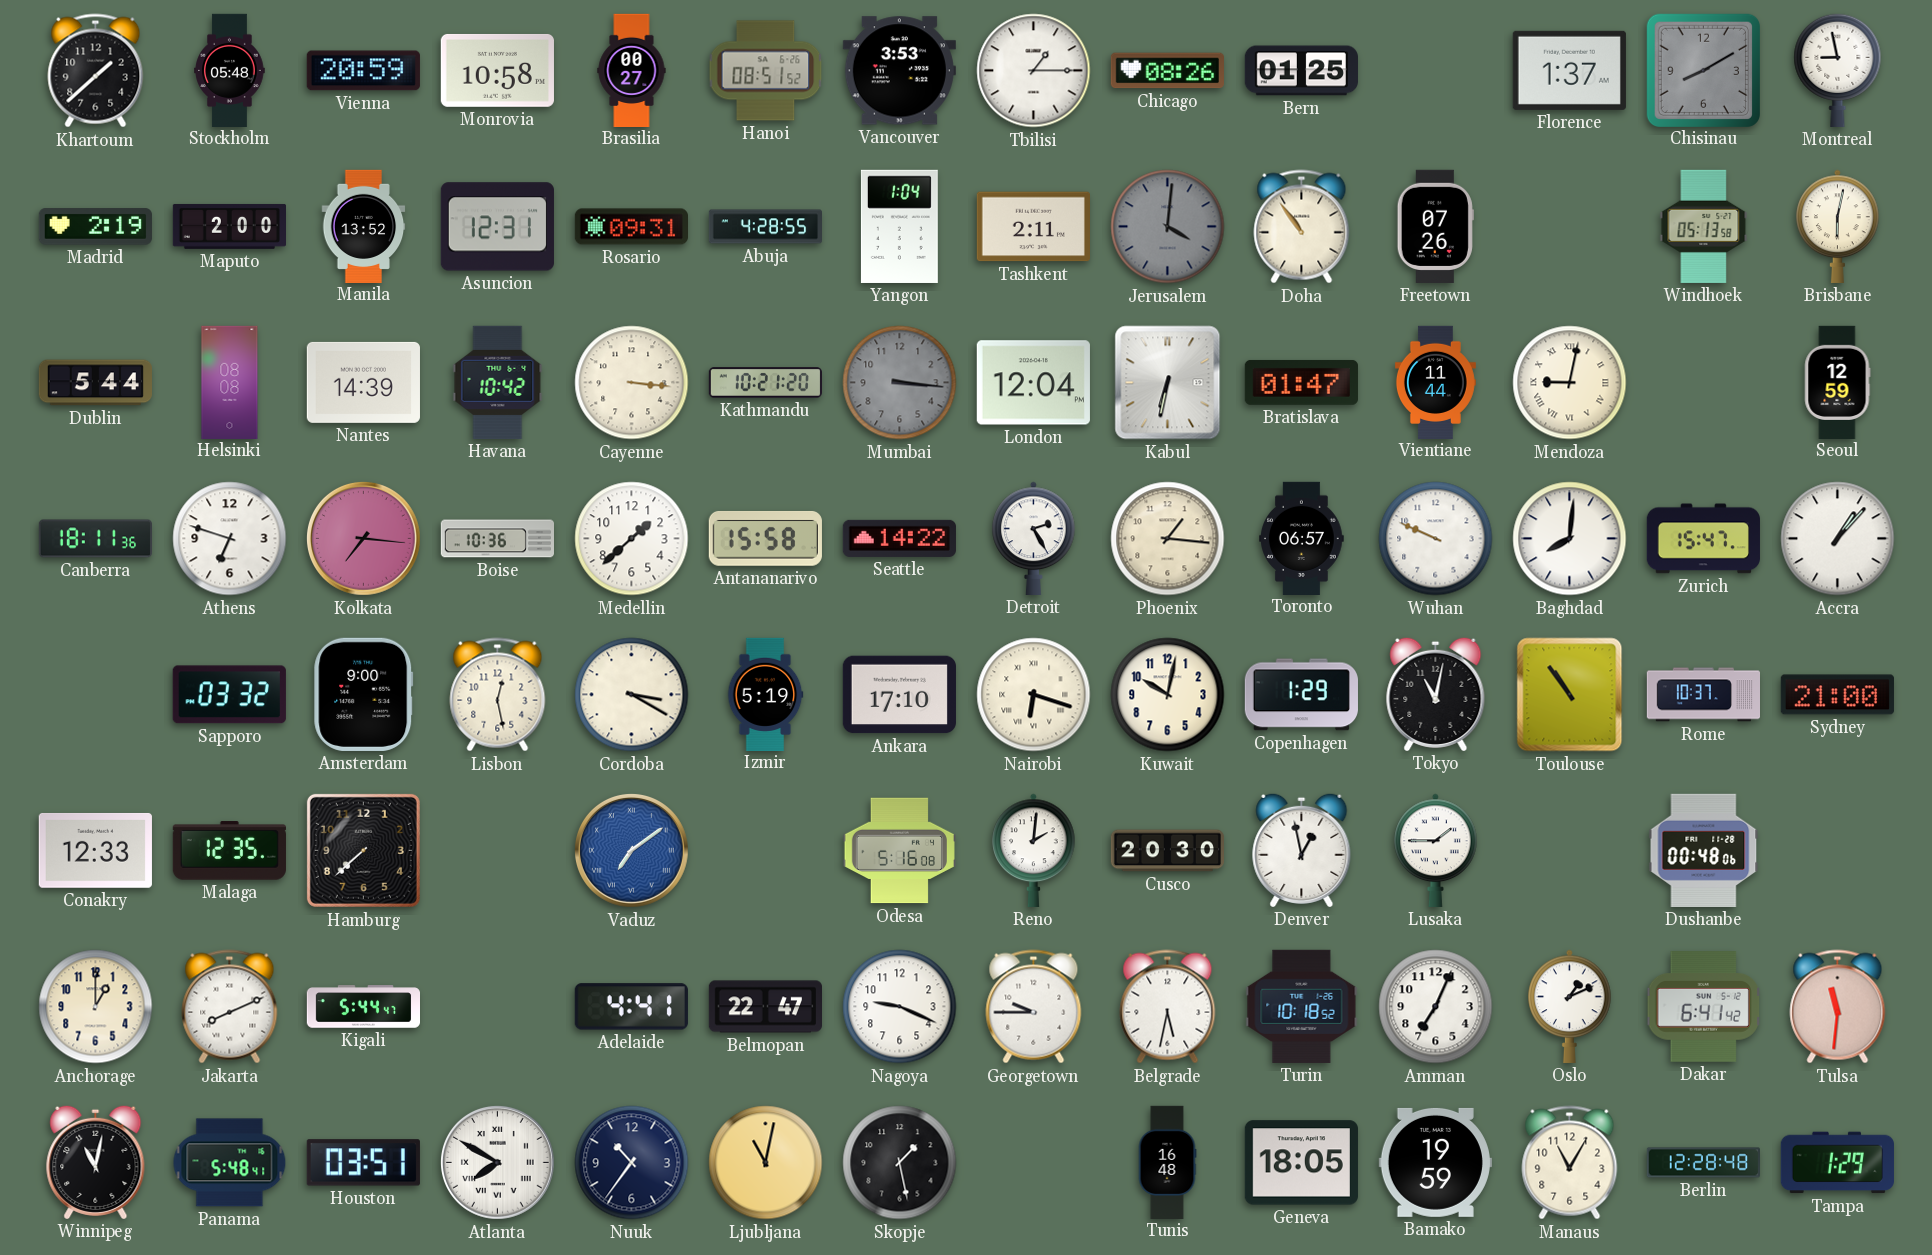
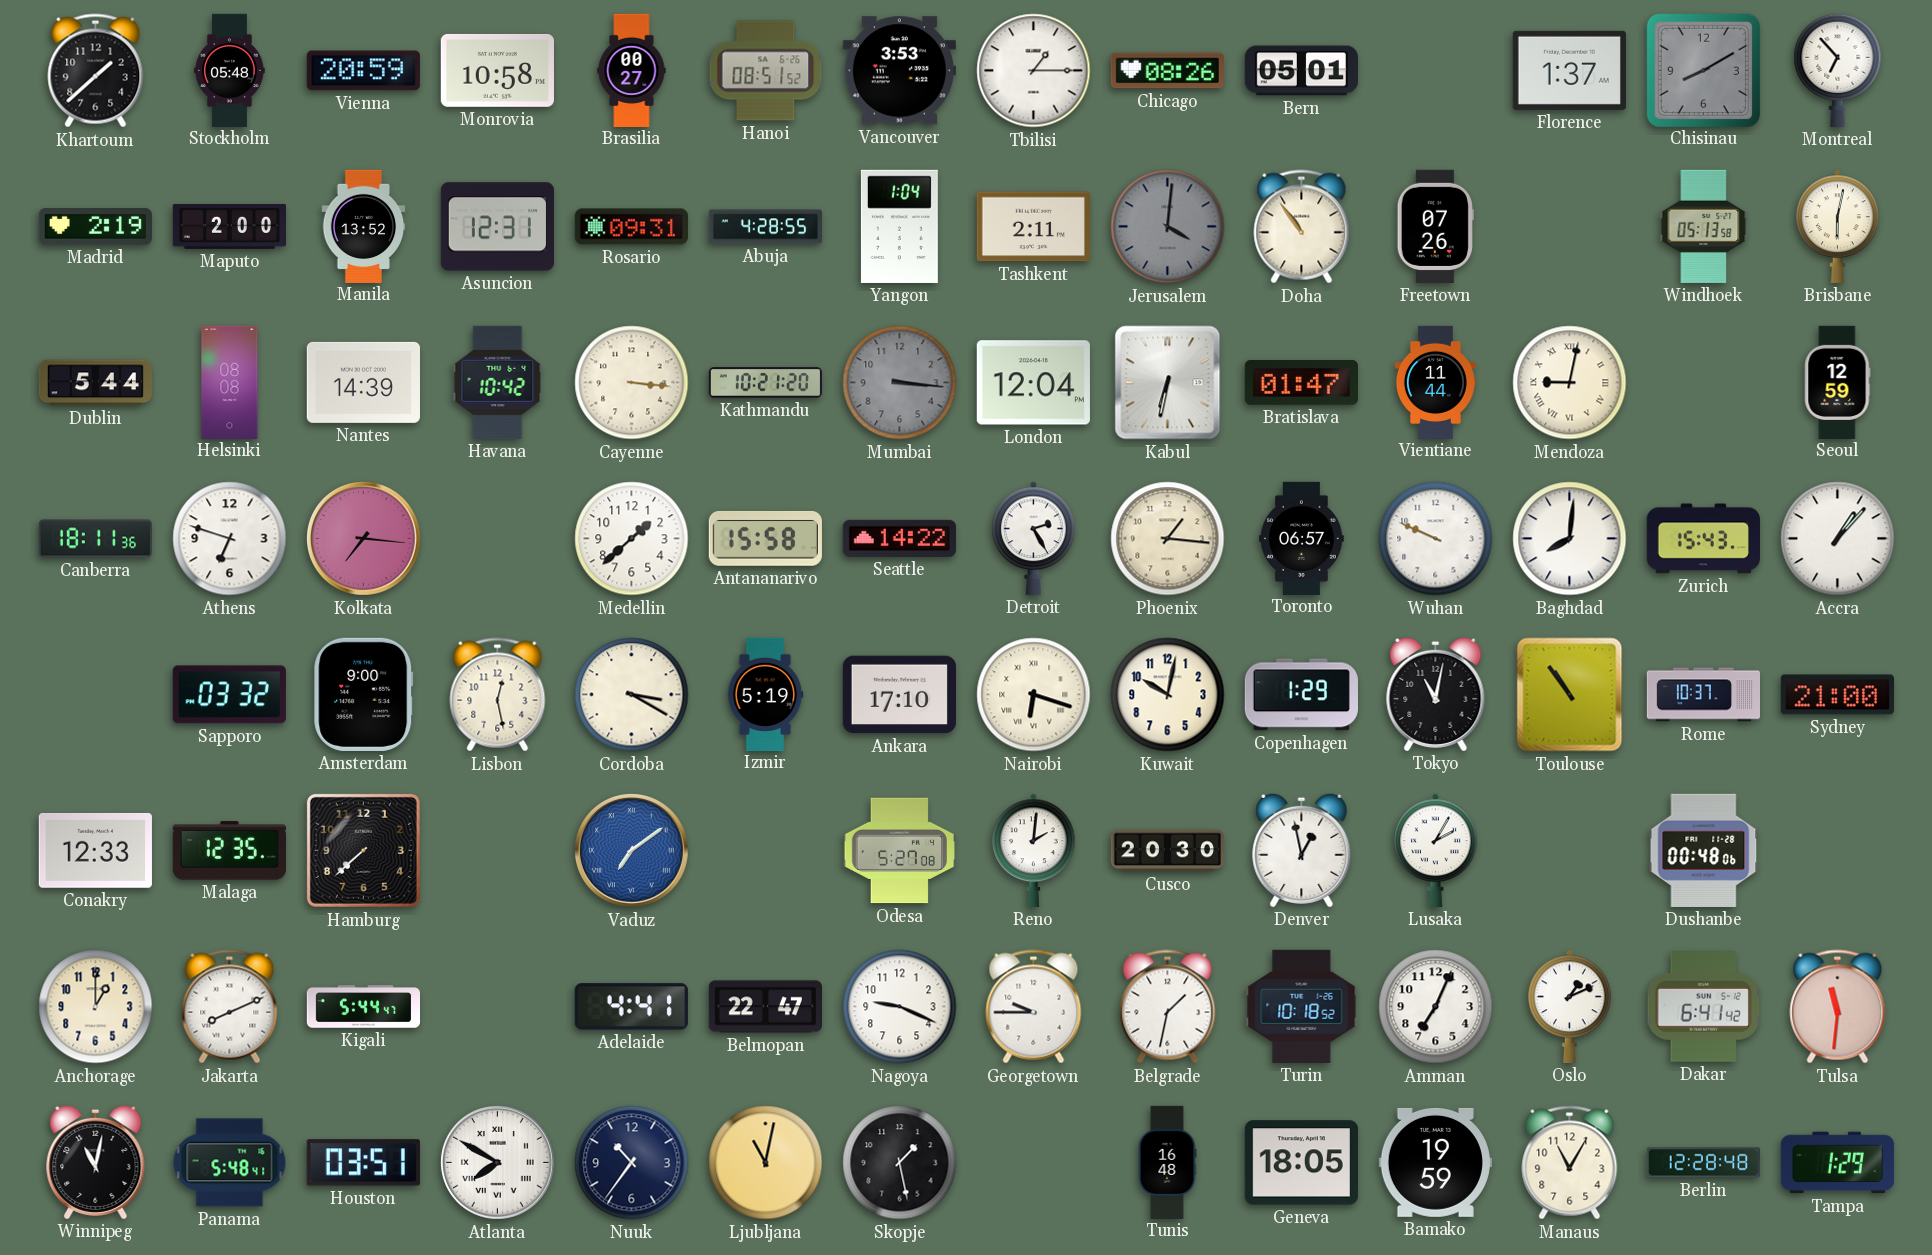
Bern: 01:25 -> 05:01 (1301, 71)
Montreal: 8:58 -> 6:53 (1838, 70)
Boise: 10:36 -> none (497, 539)
Zurich: 15:47 -> 15:43 (1703, 539)
Odesa: 5:16 -> 5:27 (899, 851)
Lusaka: 1:45 -> 2:05 (1436, 850)
Belgrade: 5:32 -> 1:32 (1168, 1007)
